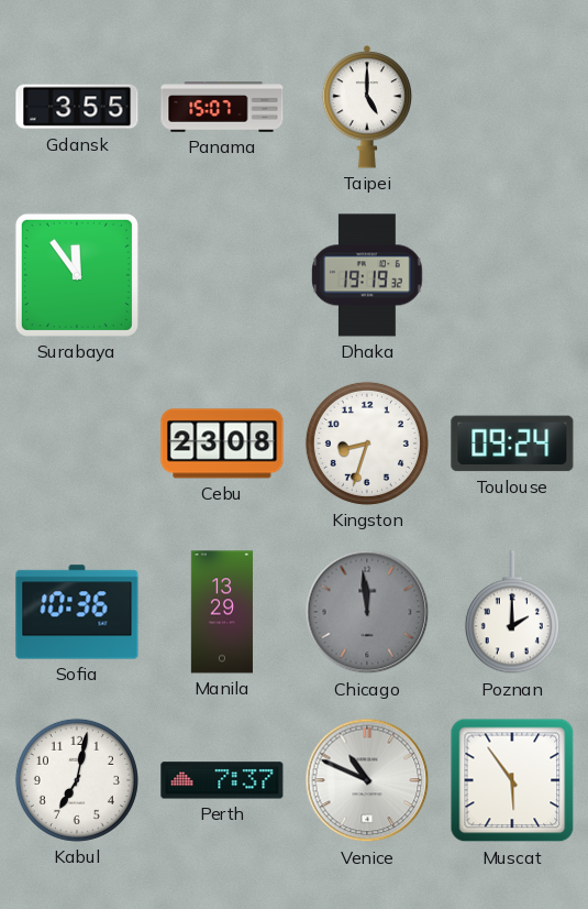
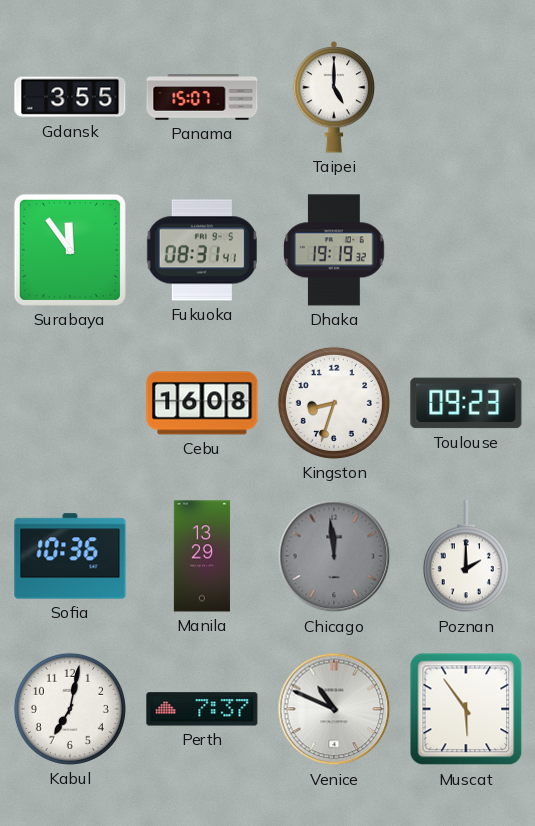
Fukuoka: none -> 08:31 (202, 250)
Cebu: 23:08 -> 16:08 (202, 403)
Toulouse: 09:24 -> 09:23 (466, 403)
